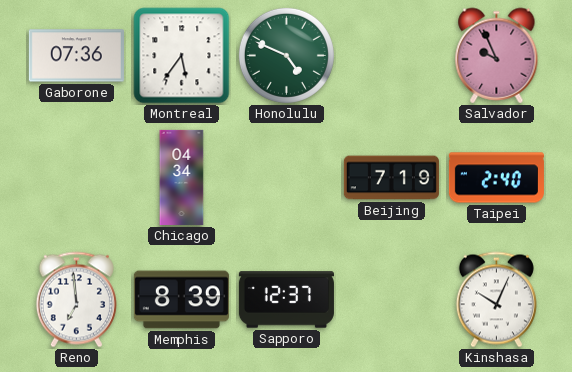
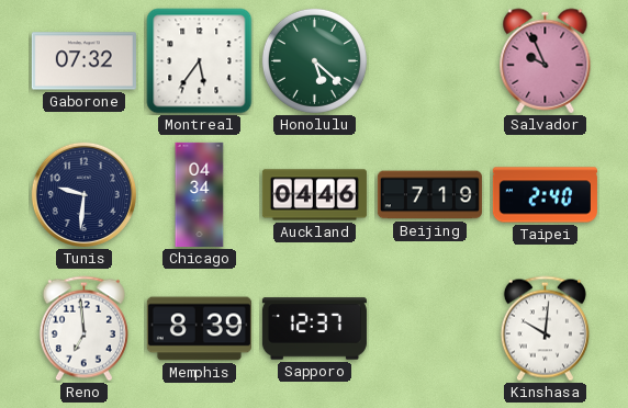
Gaborone: 07:36 -> 07:32 (83, 61)
Honolulu: 4:49 -> 5:22 (314, 60)
Tunis: none -> 9:31 (83, 194)
Auckland: none -> 04:46 (314, 195)
Kinshasa: 10:04 -> 10:01 (545, 329)
